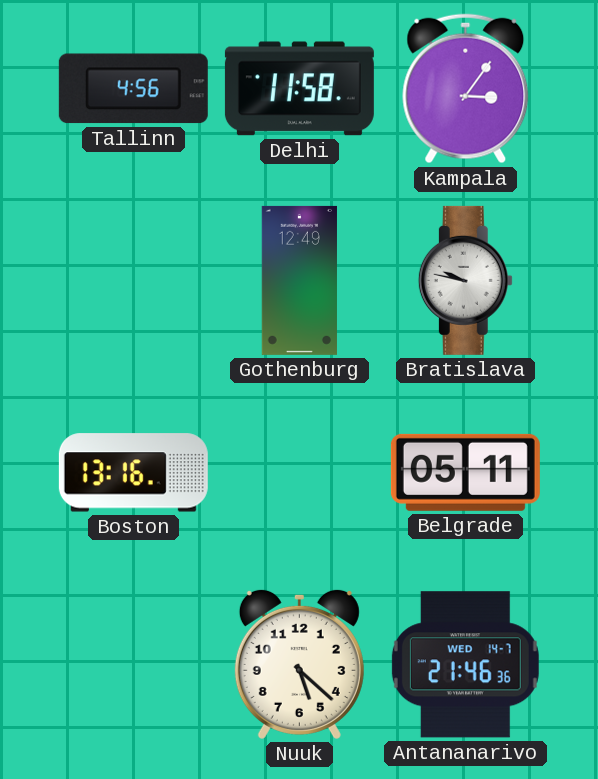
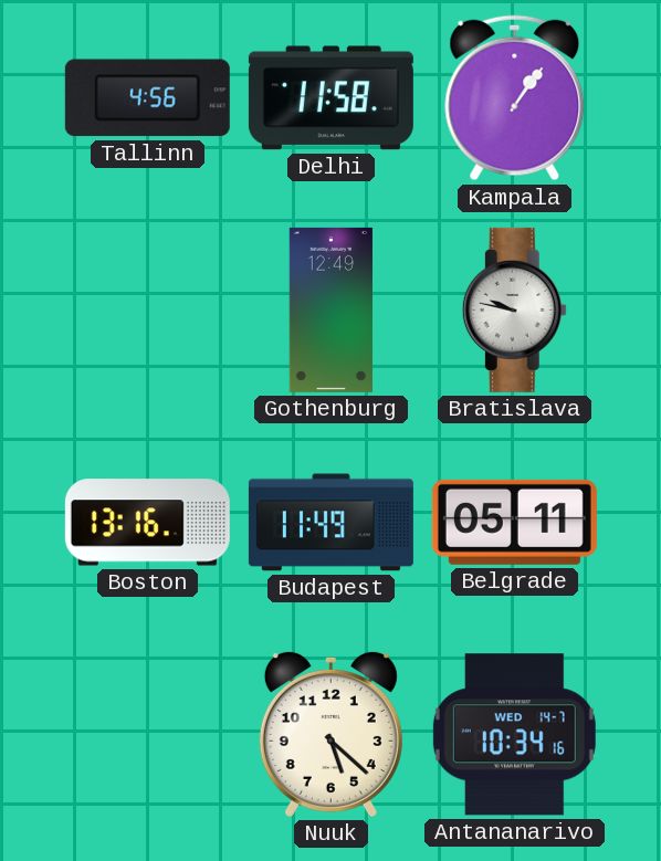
Kampala: 3:06 -> 1:06 (515, 98)
Budapest: none -> 11:49 (330, 523)
Antananarivo: 21:46 -> 10:34 (514, 735)
